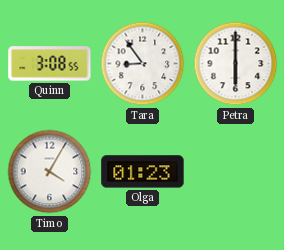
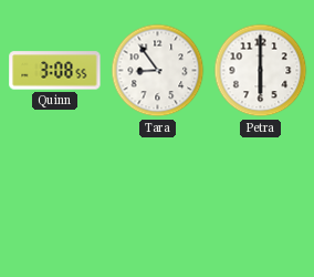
Timo: 4:05 -> none (50, 172)
Olga: 01:23 -> none (143, 172)
